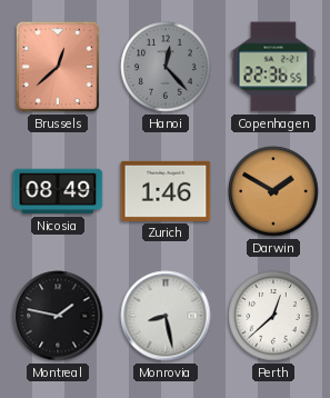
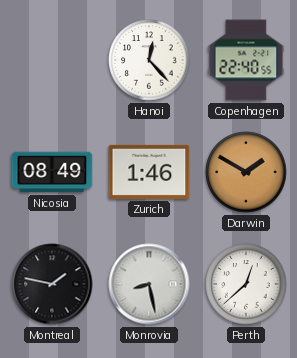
Brussels: 12:38 -> none (58, 67)
Hanoi dial: grey -> white (149, 60)
Copenhagen: 22:36 -> 22:40 (246, 60)
